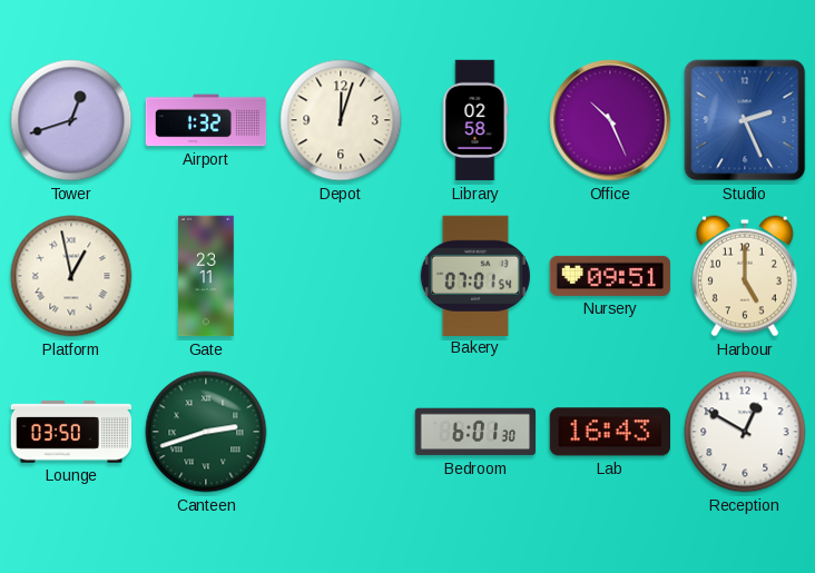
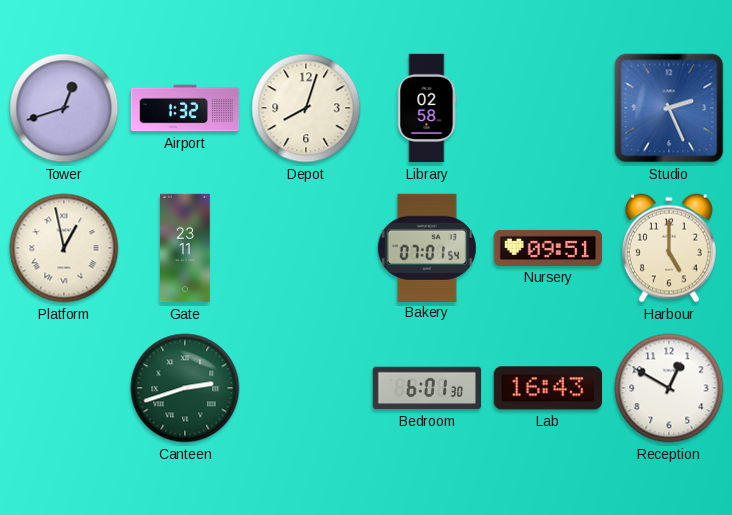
Depot: 12:03 -> 8:03 (306, 108)
Office: 10:26 -> none (610, 120)
Lounge: 03:50 -> none (71, 432)
